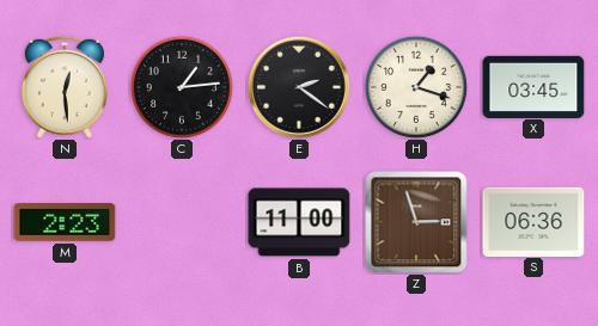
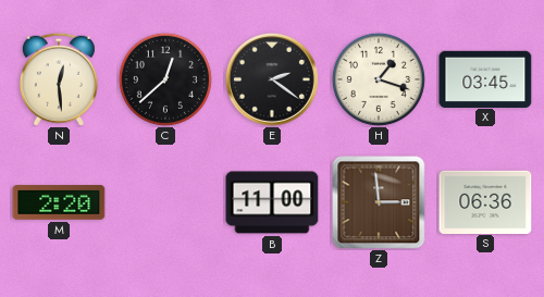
C: 1:14 -> 12:38 (165, 79)
M: 2:23 -> 2:20 (59, 202)
Z: 2:57 -> 2:59 (379, 202)
